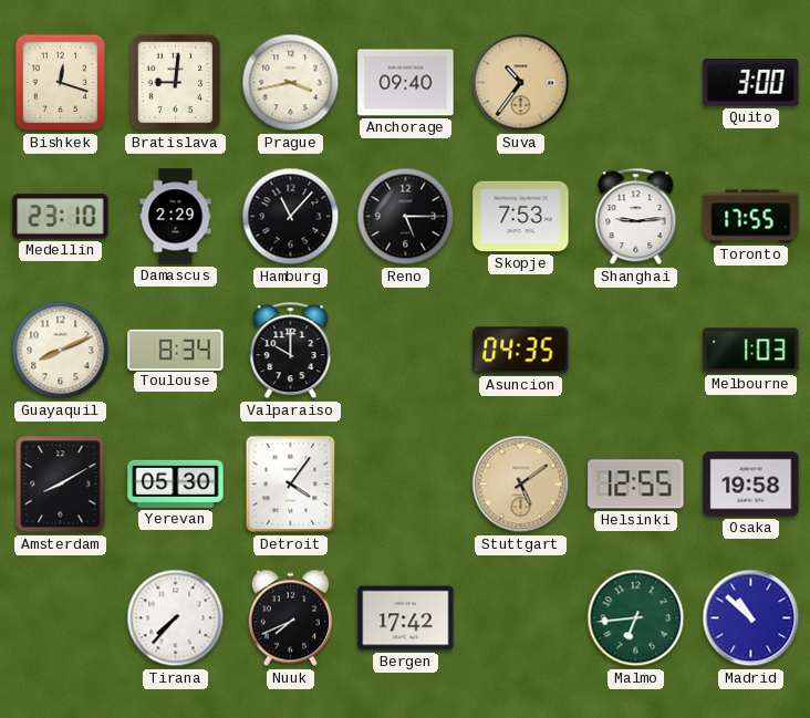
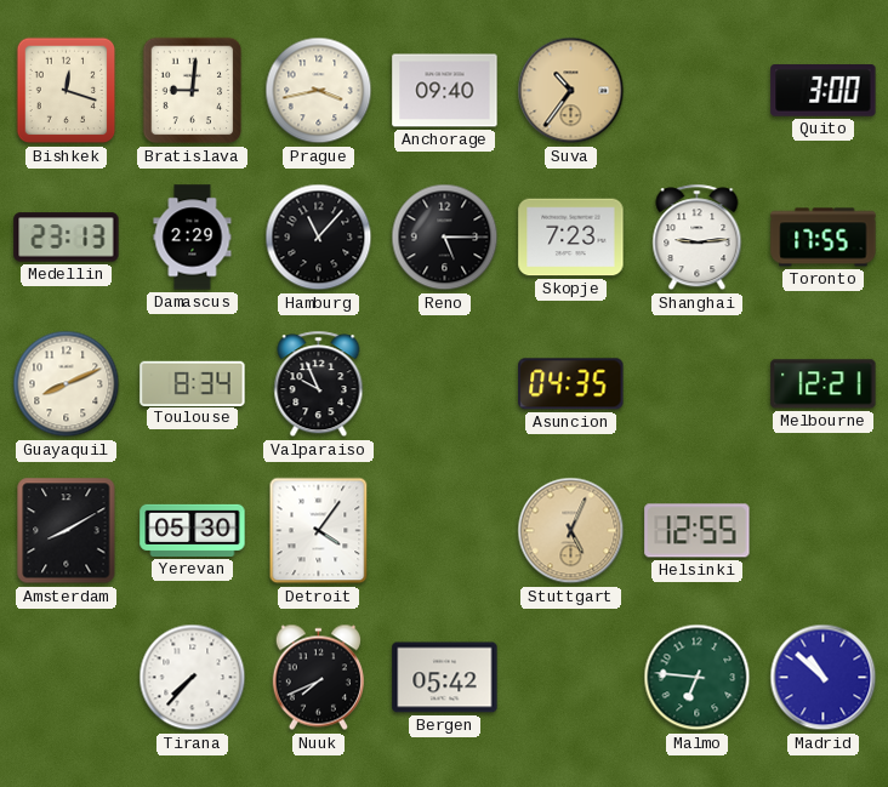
Medellin: 23:10 -> 23:13 (67, 238)
Skopje: 7:53 -> 7:23 (571, 238)
Valparaiso: 10:00 -> 9:56 (319, 384)
Melbourne: 1:03 -> 12:21 (824, 384)
Stuttgart: 5:09 -> 5:04 (571, 531)
Osaka: 19:58 -> none (751, 485)
Bergen: 17:42 -> 05:42 (445, 678)
Malmo: 6:44 -> 6:46 (698, 678)
